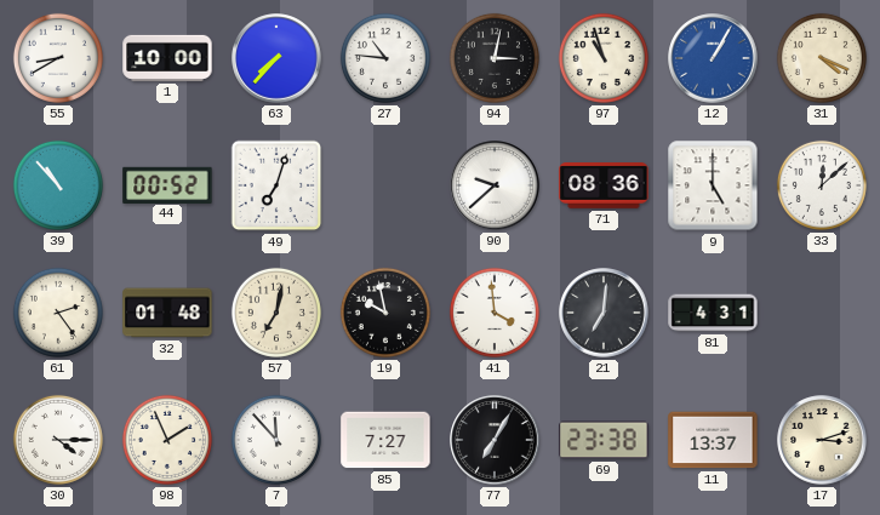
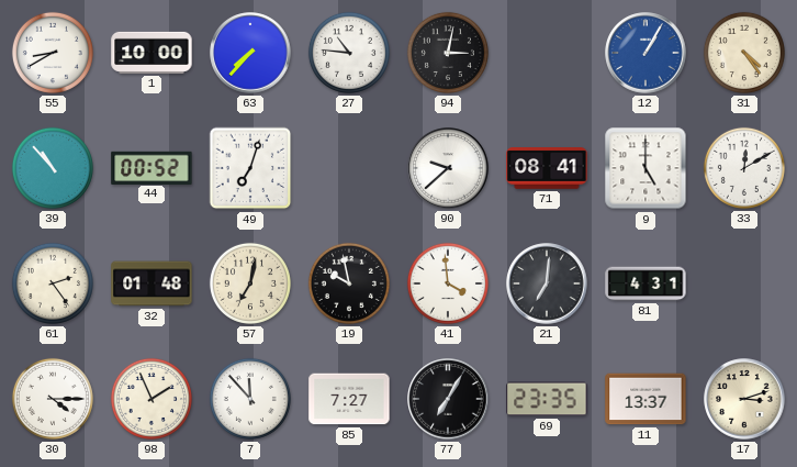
97: 10:57 -> none (604, 58)
31: 4:19 -> 4:24 (744, 53)
71: 08:36 -> 08:41 (547, 168)
33: 12:08 -> 12:10 (744, 168)
69: 23:38 -> 23:35 (547, 399)
